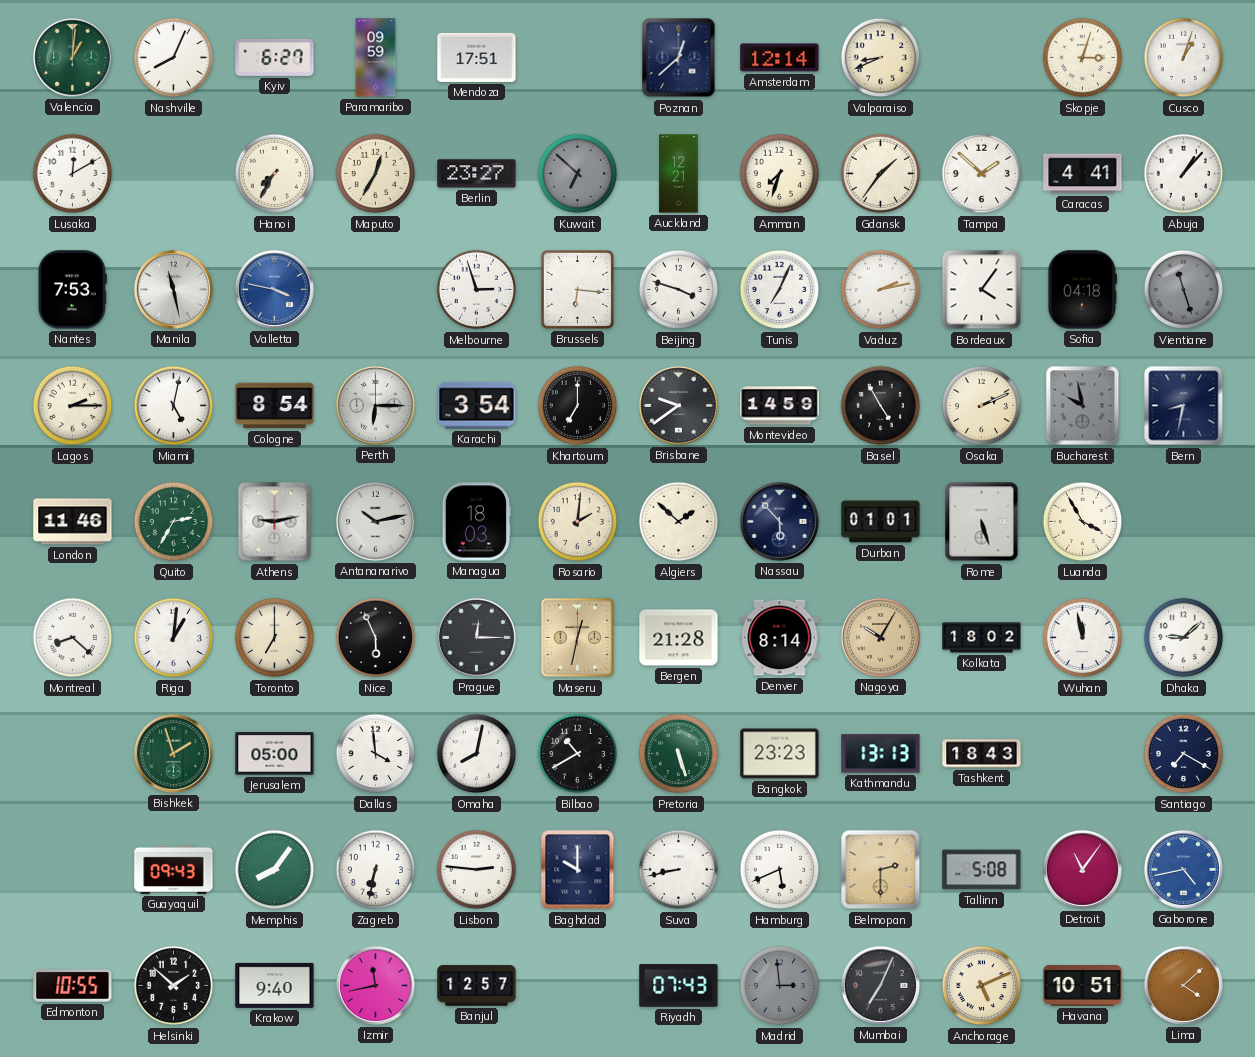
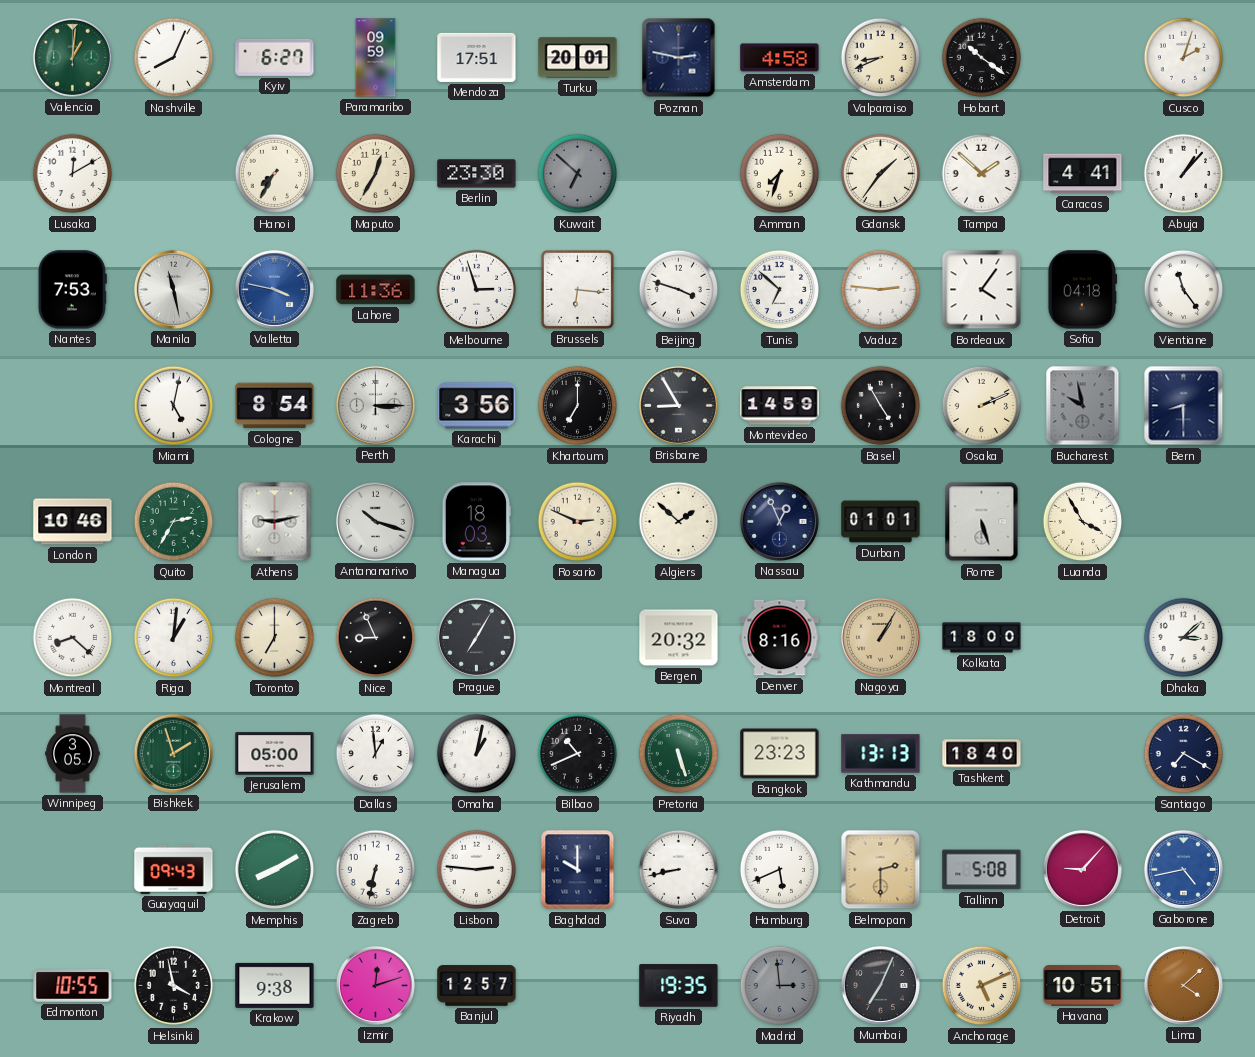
Turku: none -> 20:01 (578, 58)
Poznan: 12:38 -> 2:47 (679, 58)
Amsterdam: 12:14 -> 4:58 (780, 58)
Hobart: none -> 10:21 (982, 58)
Skopje: 3:03 -> none (1083, 58)
Cusco: 1:03 -> 2:03 (1184, 58)
Berlin: 23:27 -> 23:30 (477, 174)
Auckland: 12:21 -> none (679, 174)
Lahore: none -> 11:36 (376, 290)
Tunis: 7:04 -> 6:52 (780, 290)
Vaduz: 2:13 -> 2:46 (881, 290)
Vientiane: 11:27 -> 11:24 (1184, 290)
Vientiane dial: grey -> white (1184, 290)
Lagos: 2:15 -> none (73, 406)
Perth: 6:15 -> 3:15 (375, 405)
Karachi: 3:54 -> 3:56 (477, 406)
Brisbane: 9:39 -> 8:55 (678, 405)
Bern: 8:32 -> 8:30 (1184, 406)
London: 11:46 -> 10:46 (73, 522)
Antananarivo: 10:13 -> 10:18 (375, 521)
Rosario: 2:01 -> 2:49 (578, 522)
Nassau: 5:53 -> 12:56 (779, 521)
Nice: 5:56 -> 8:56 (376, 638)
Prague: 12:15 -> 7:05 (476, 637)
Maseru: 12:32 -> none (577, 638)
Bergen: 21:28 -> 20:32 (679, 638)
Denver: 8:14 -> 8:16 (780, 638)
Nagoya: 10:05 -> 1:05 (880, 637)
Kolkata: 18:02 -> 18:00 (982, 638)
Wuhan: 11:58 -> none (1083, 638)
Dhaka: 9:08 -> 3:08 (1184, 638)
Winnipeg: none -> 3:05 (73, 754)
Dallas: 3:59 -> 12:59 (376, 754)
Omaha: 8:02 -> 1:02 (477, 754)
Bilbao: 10:40 -> 10:41 (578, 754)
Tashkent: 18:43 -> 18:40 (982, 754)
Memphis: 8:06 -> 8:10 (275, 870)
Detroit: 11:06 -> 9:07 (1082, 869)
Helsinki: 1:52 -> 3:58 (174, 986)
Krakow: 9:40 -> 9:38 (275, 985)
Izmir: 11:43 -> 12:12 (375, 985)
Riyadh: 07:43 -> 19:35 (679, 986)
